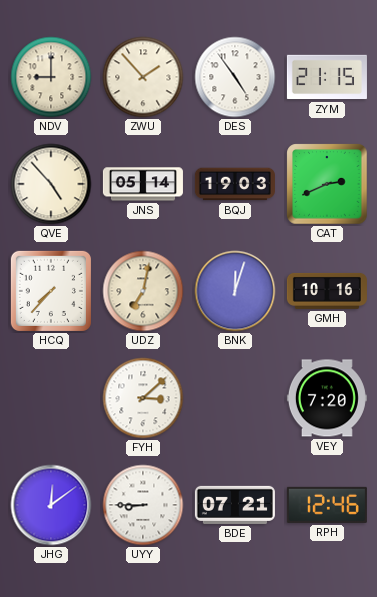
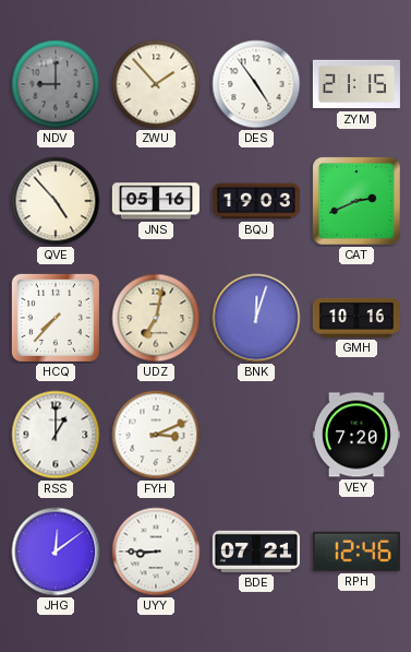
NDV dial: cream -> grey (56, 84)
JNS: 05:14 -> 05:16 (156, 201)
RSS: none -> 1:00 (56, 435)
FYH: 3:08 -> 3:11 (156, 435)
